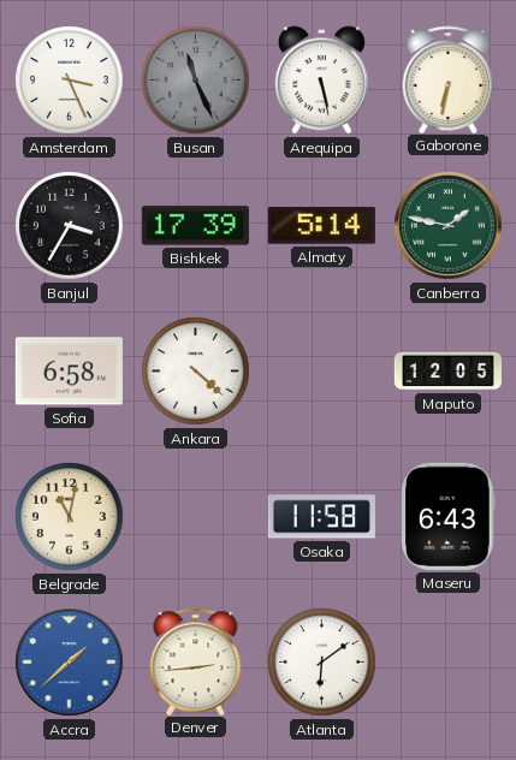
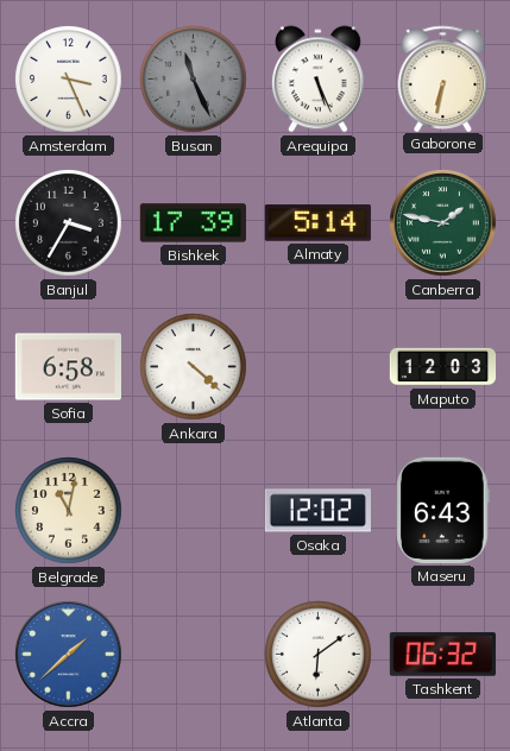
Arequipa: 5:28 -> 5:26 (317, 80)
Maputo: 12:05 -> 12:03 (442, 367)
Osaka: 11:58 -> 12:02 (317, 511)
Denver: 2:44 -> none (196, 661)
Tashkent: none -> 06:32 (442, 655)
